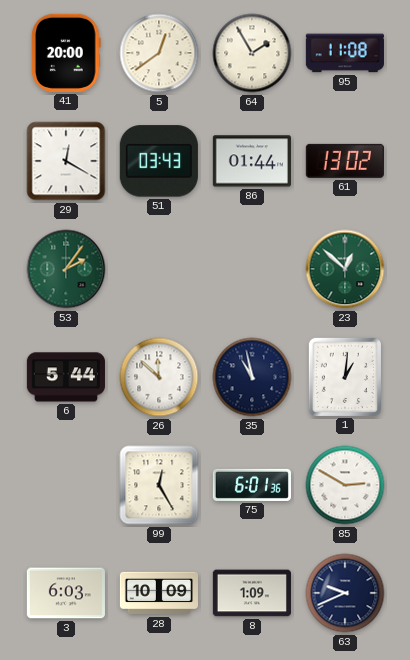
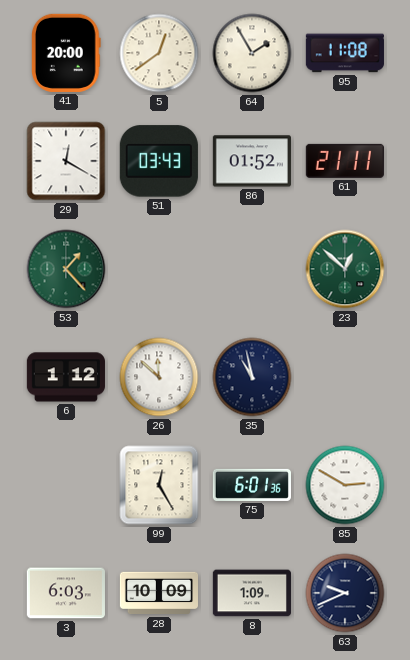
86: 01:44 -> 01:52 (252, 161)
61: 13:02 -> 21:11 (345, 161)
53: 2:06 -> 1:23 (66, 269)
6: 5:44 -> 1:12 (66, 377)
1: 1:01 -> none (345, 377)
